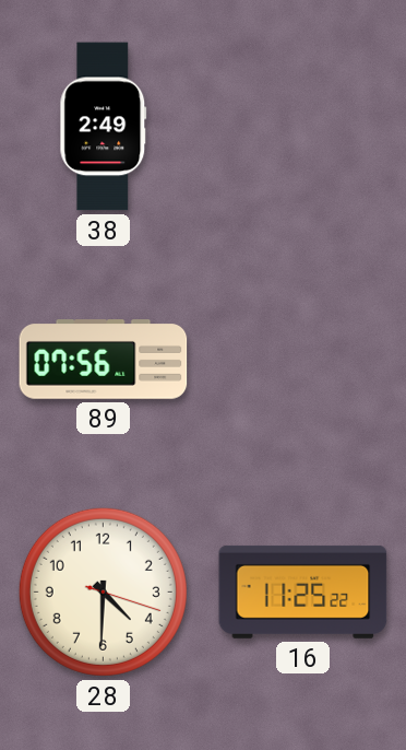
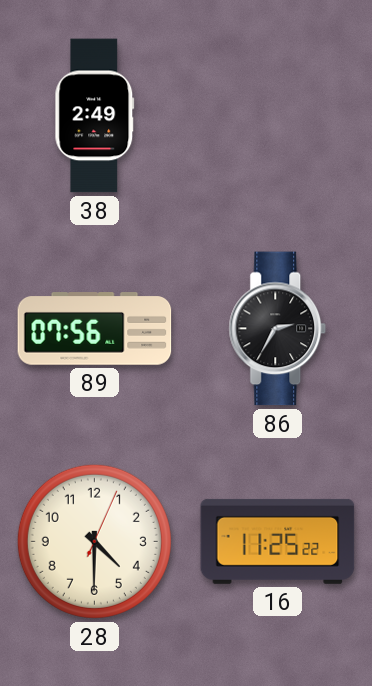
86: none -> 2:35 (278, 329)
28: 4:30:18 -> 4:30:04 (94, 541)
